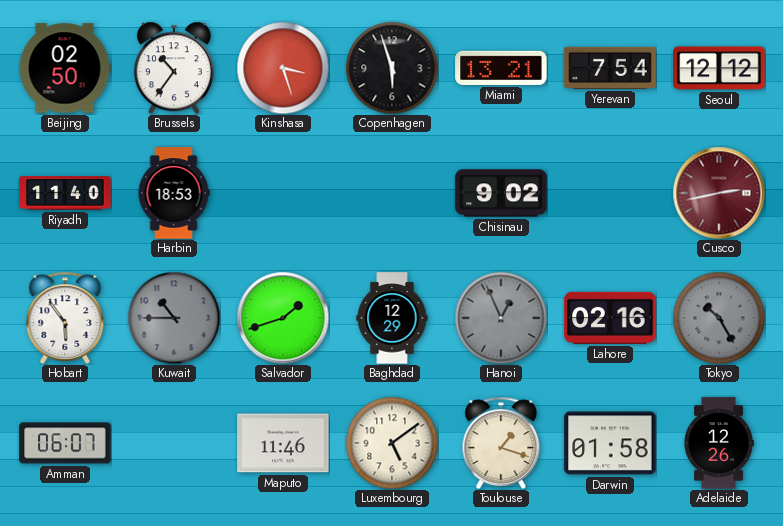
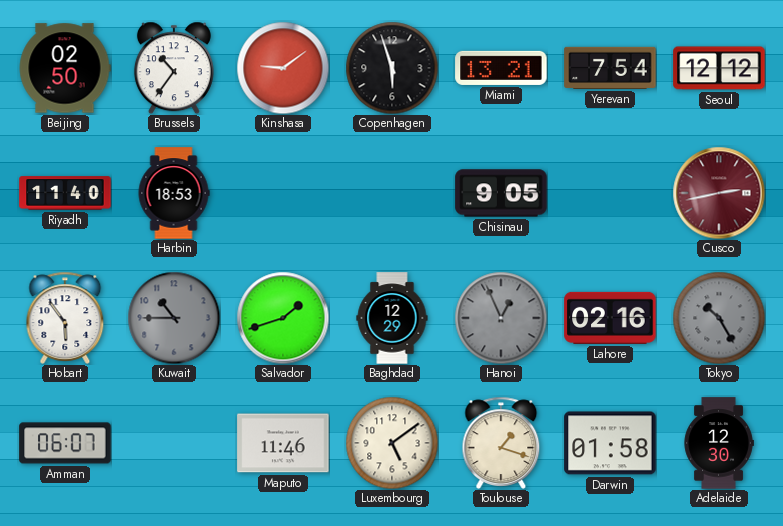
Kinshasa: 3:27 -> 9:09 (283, 68)
Chisinau: 9:02 -> 9:05 (501, 193)
Adelaide: 12:26 -> 12:30 (719, 443)
